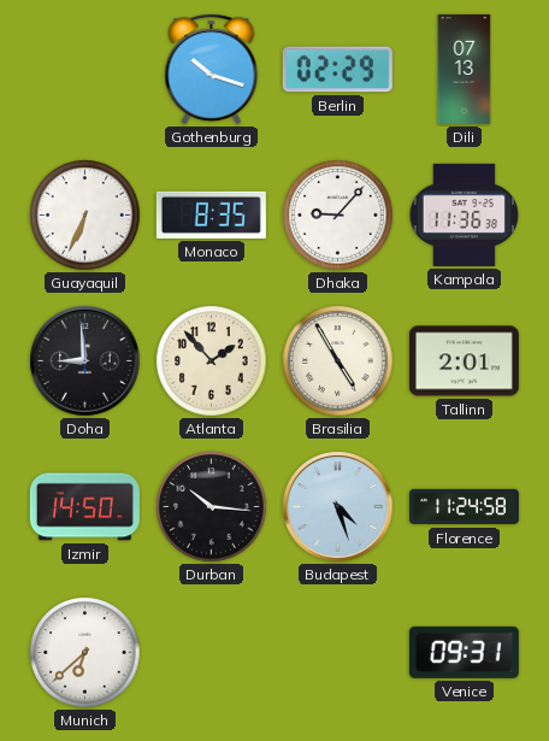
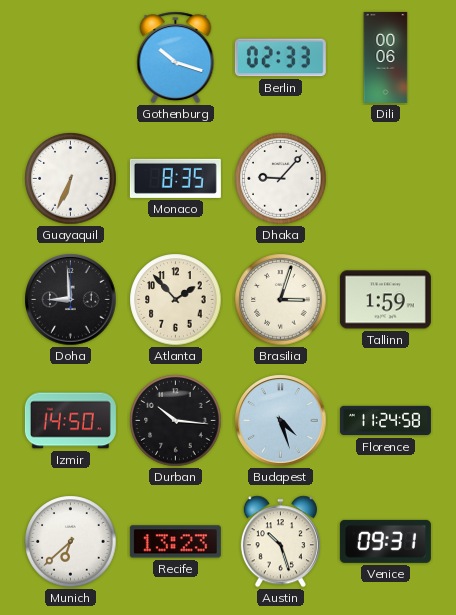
Berlin: 02:29 -> 02:33 (280, 58)
Dili: 07:13 -> 00:06 (386, 57)
Kampala: 11:36 -> none (464, 214)
Brasilia: 4:55 -> 3:03 (281, 300)
Tallinn: 2:01 -> 1:59 (385, 300)
Recife: none -> 13:23 (175, 542)
Austin: none -> 10:27 (280, 542)
